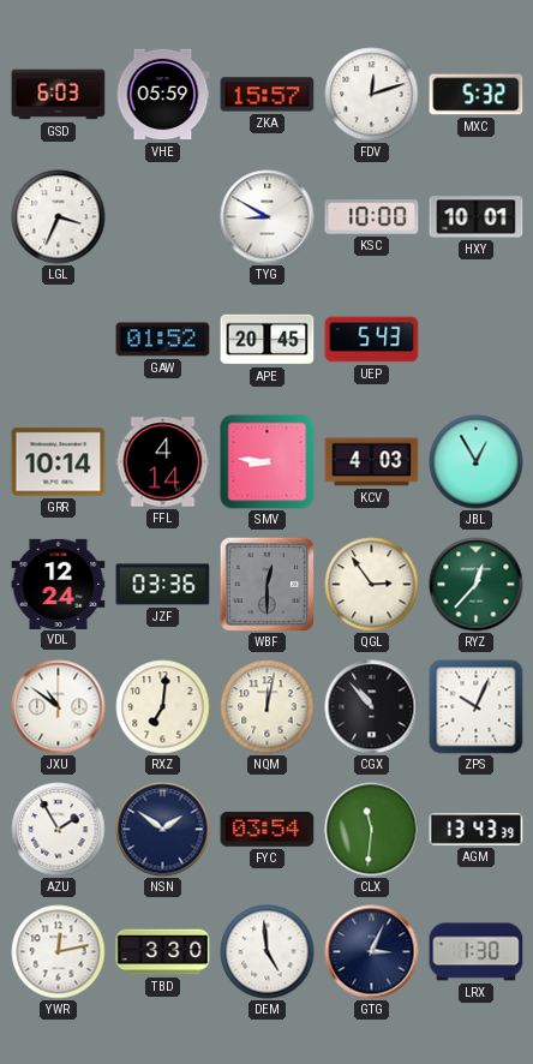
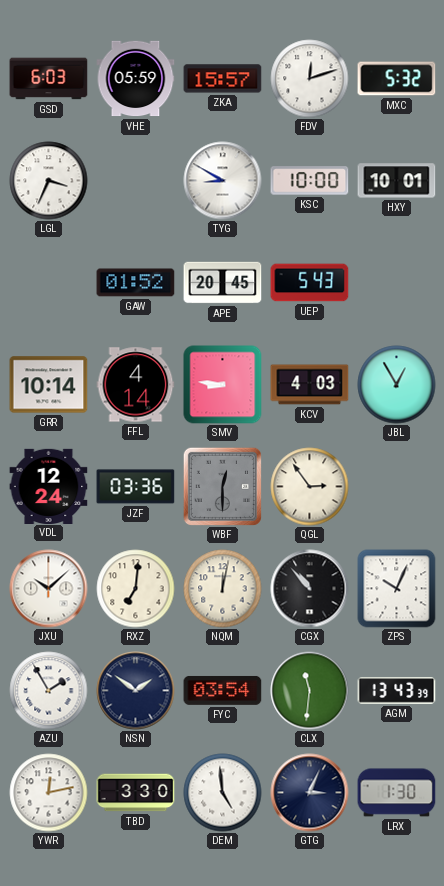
RYZ: 12:37 -> none (477, 585)
JXU: 10:51 -> 10:08 (49, 589)
